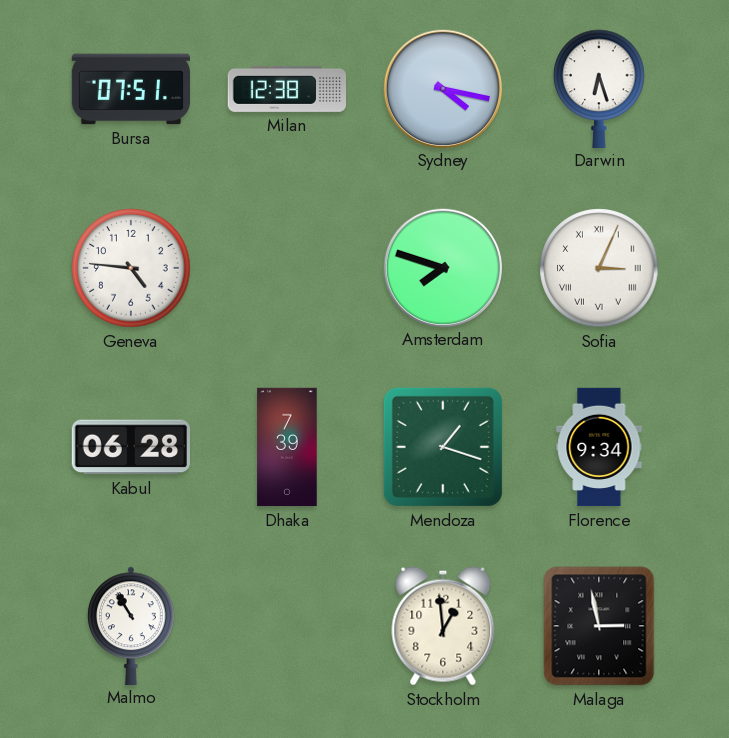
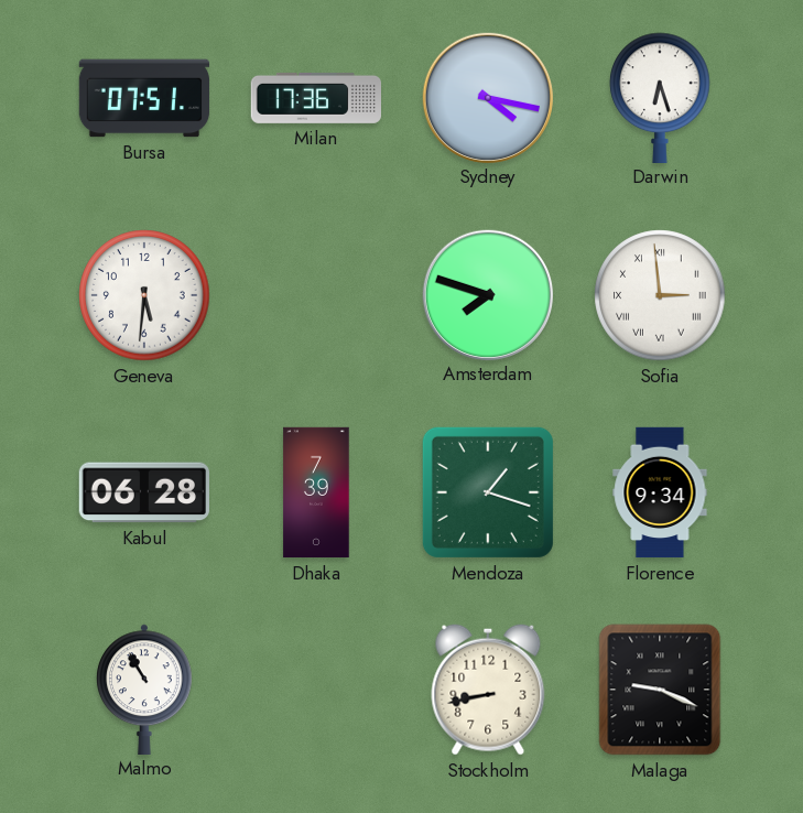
Milan: 12:38 -> 17:36 (315, 98)
Geneva: 4:46 -> 5:31 (144, 295)
Sofia: 3:04 -> 2:59 (660, 295)
Stockholm: 12:59 -> 8:43 (488, 690)
Malaga: 2:58 -> 9:19 (660, 690)
